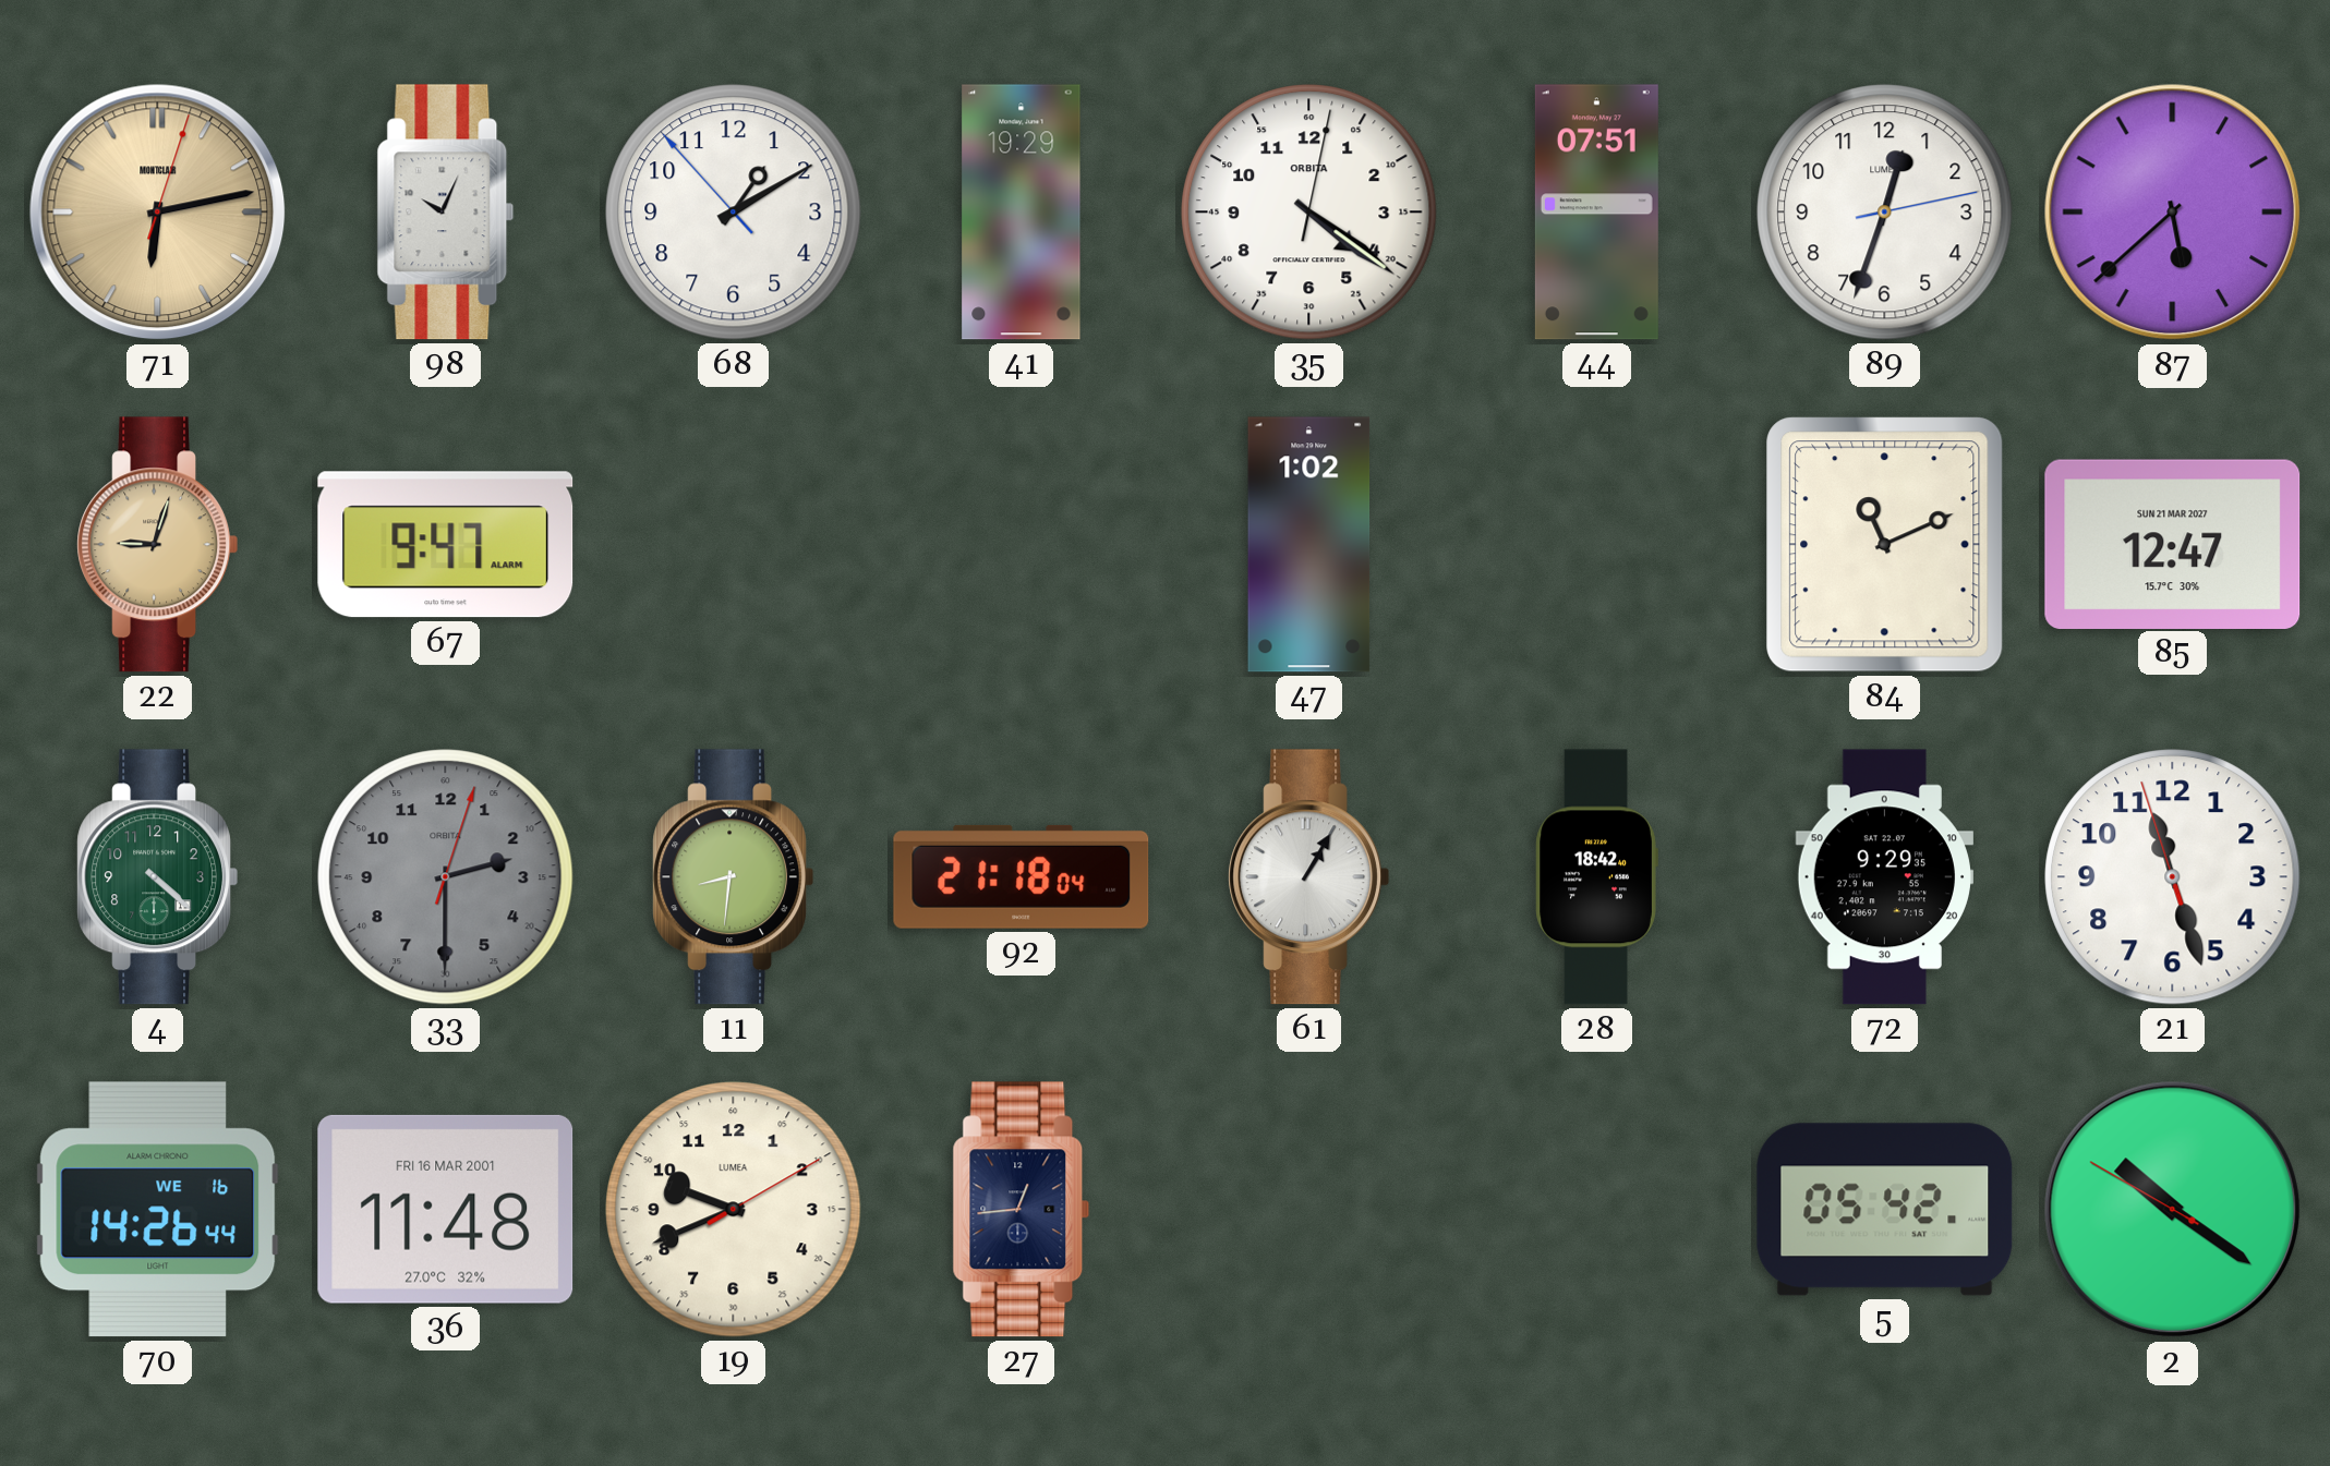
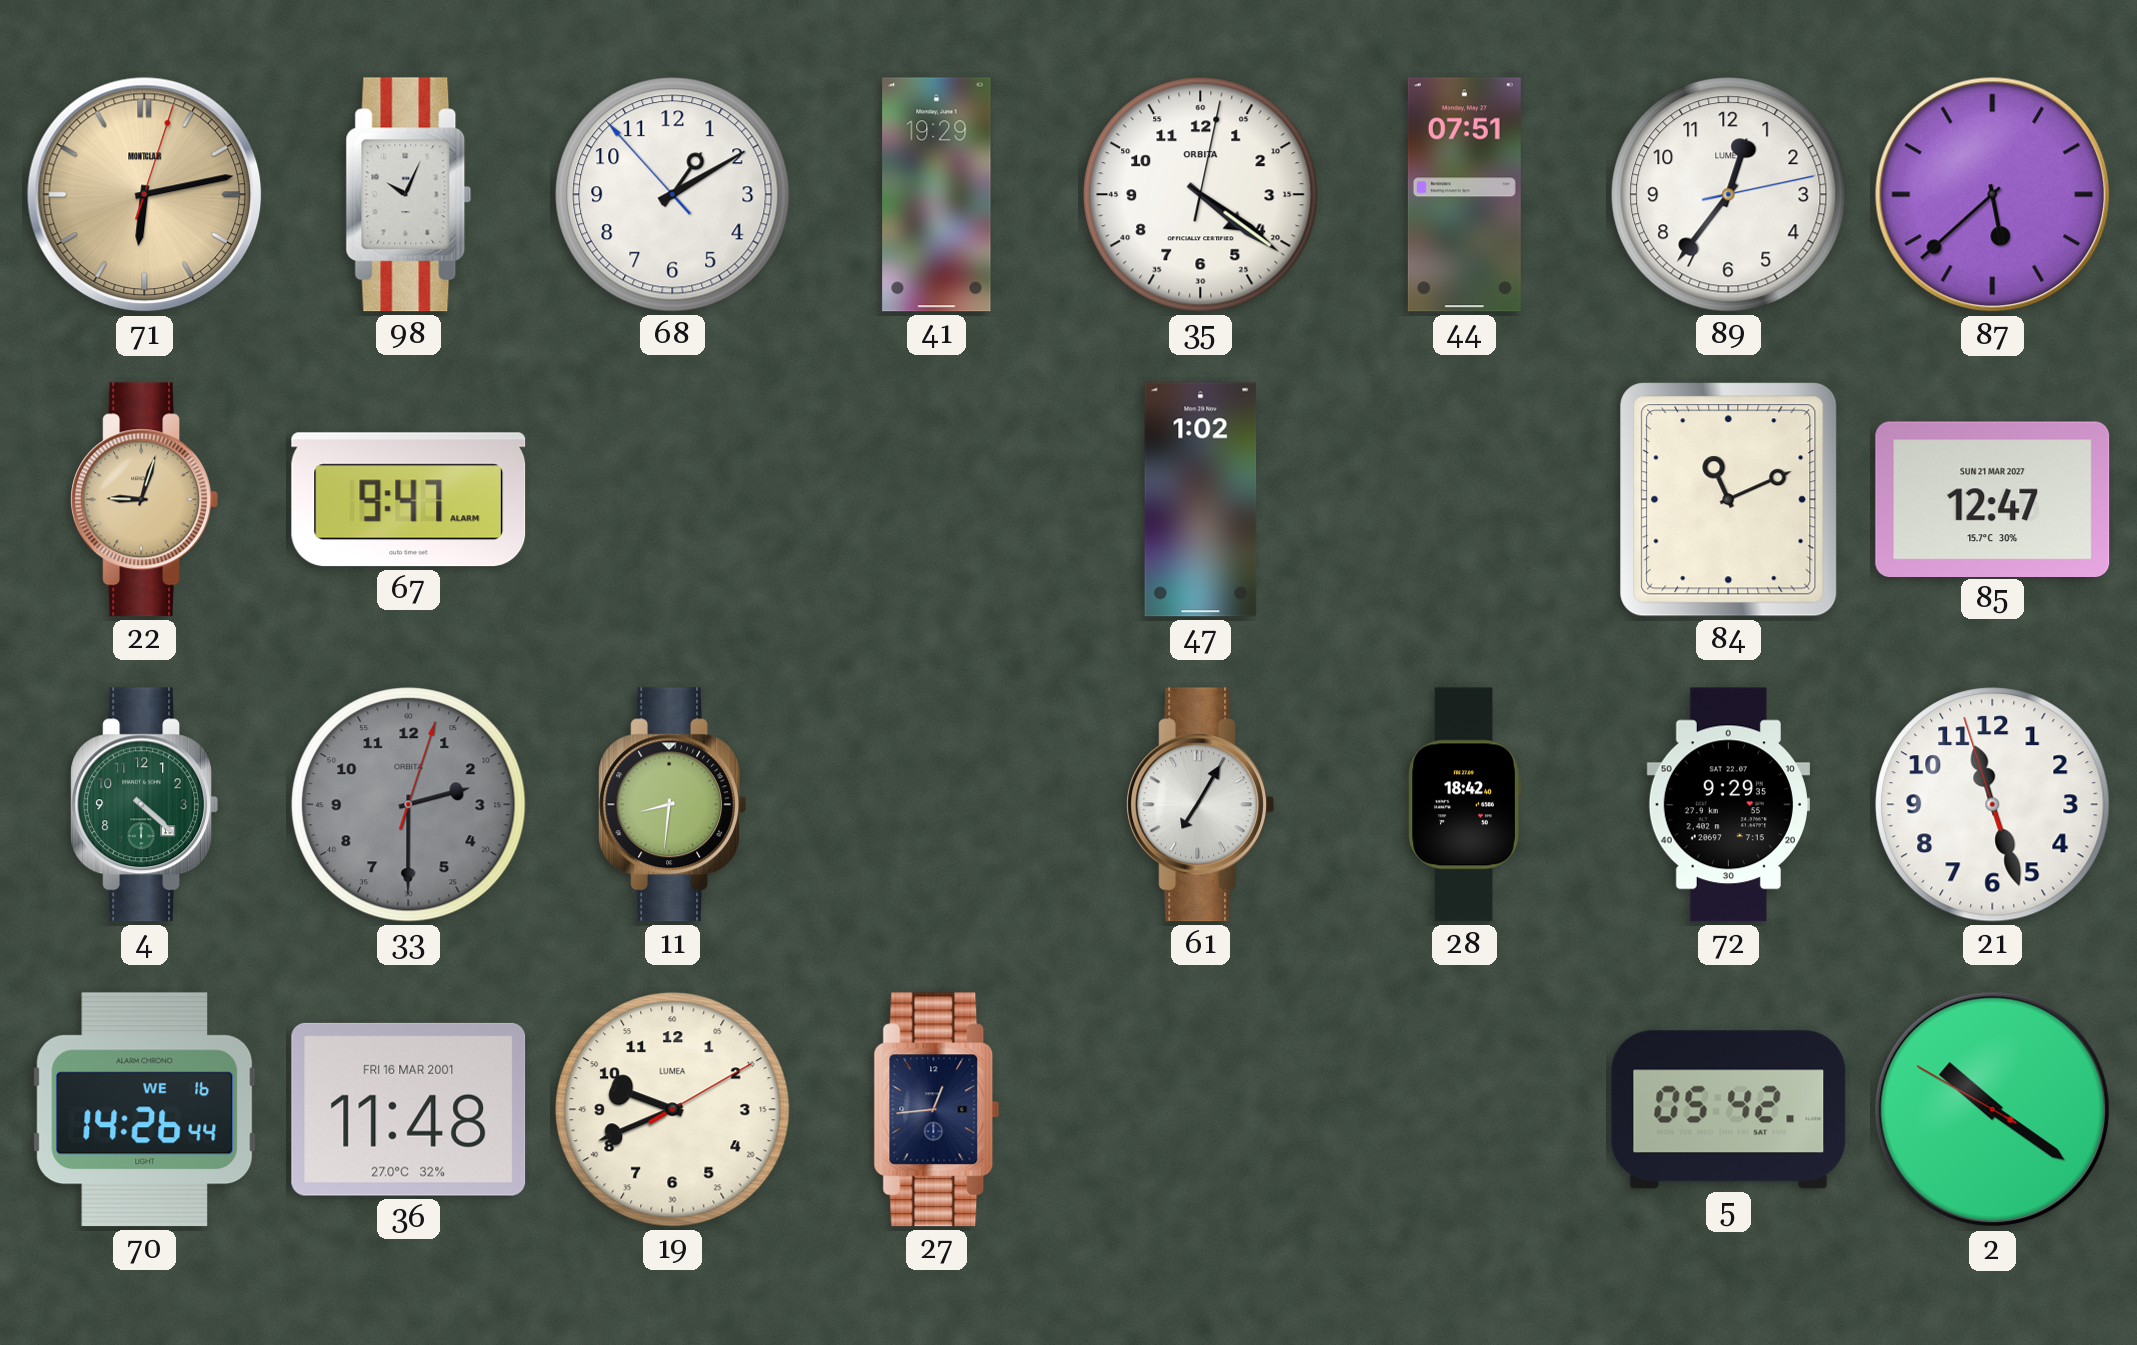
89: 12:33 -> 12:36 (1729, 195)
92: 21:18 -> none (1022, 876)
61: 1:05 -> 7:05 (1200, 805)
